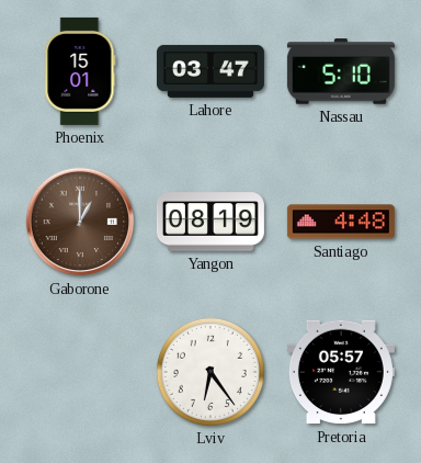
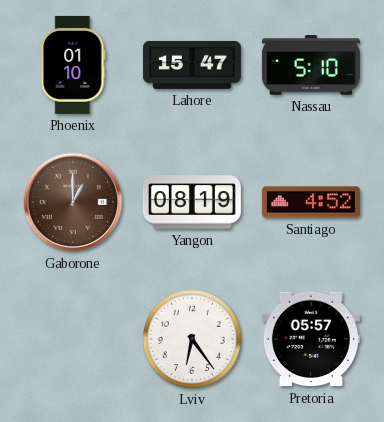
Phoenix: 15:01 -> 01:10 (73, 65)
Lahore: 03:47 -> 15:47 (192, 65)
Santiago: 4:48 -> 4:52 (311, 202)
